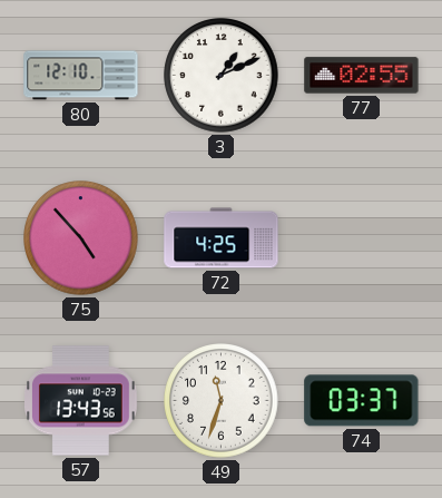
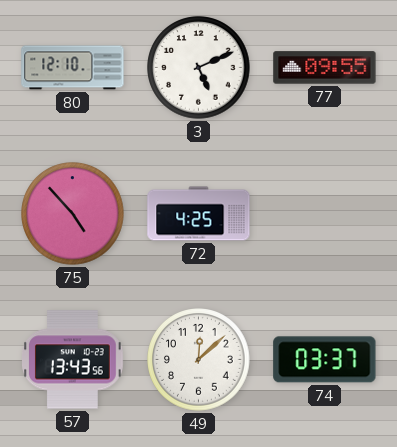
3: 1:11 -> 5:11 (199, 68)
77: 02:55 -> 09:55 (325, 68)
49: 11:33 -> 12:08 (199, 360)
